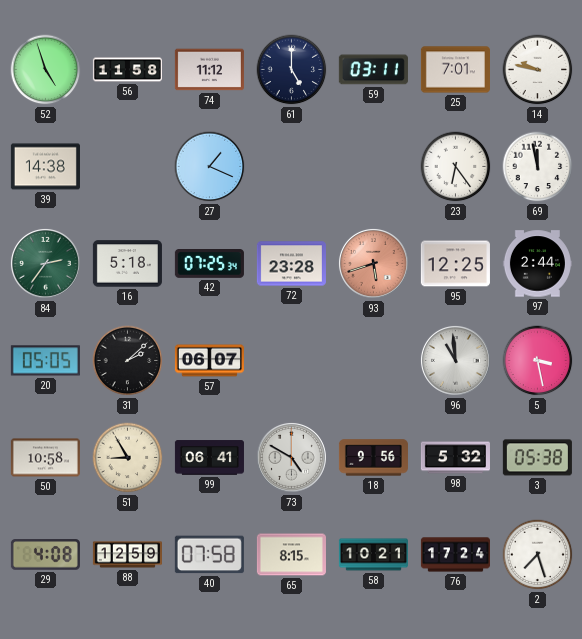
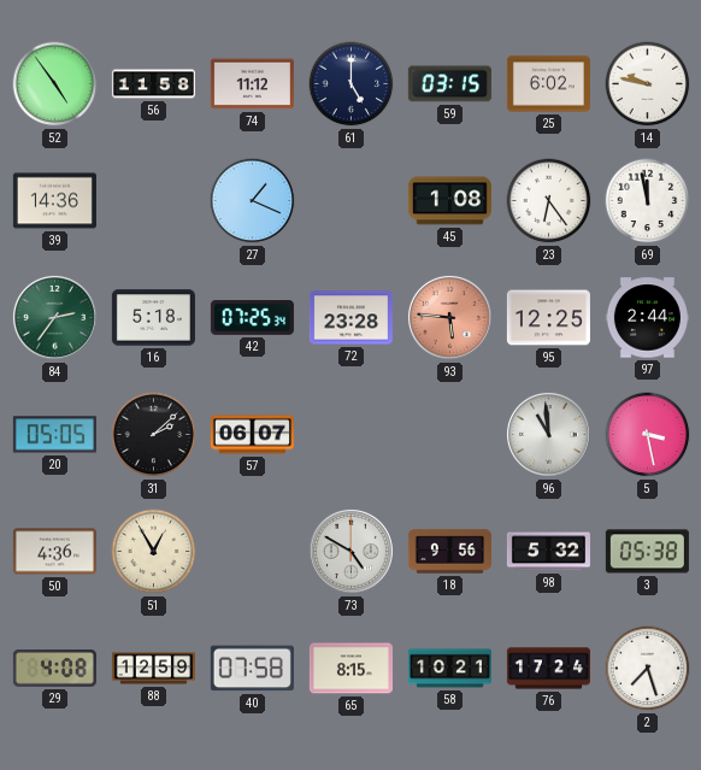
52: 4:57 -> 4:54 (55, 84)
59: 03:11 -> 03:15 (449, 84)
25: 7:01 -> 6:02 (548, 84)
39: 14:38 -> 14:36 (54, 201)
45: none -> 1:08 (449, 201)
93: 5:42 -> 5:46 (449, 317)
50: 10:58 -> 4:36 (54, 552)
51: 8:55 -> 12:55 (154, 552)
99: 06:41 -> none (209, 458)
